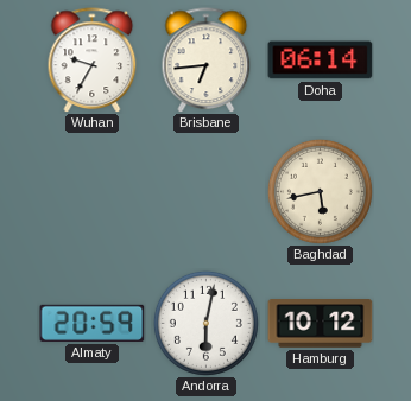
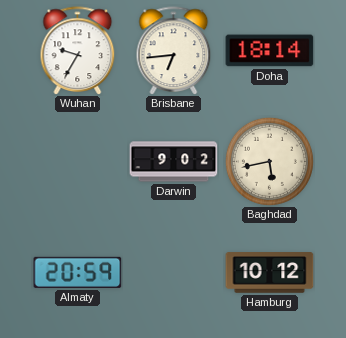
Doha: 06:14 -> 18:14 (270, 51)
Darwin: none -> 9:02 (174, 162)
Andorra: 6:02 -> none (205, 323)
